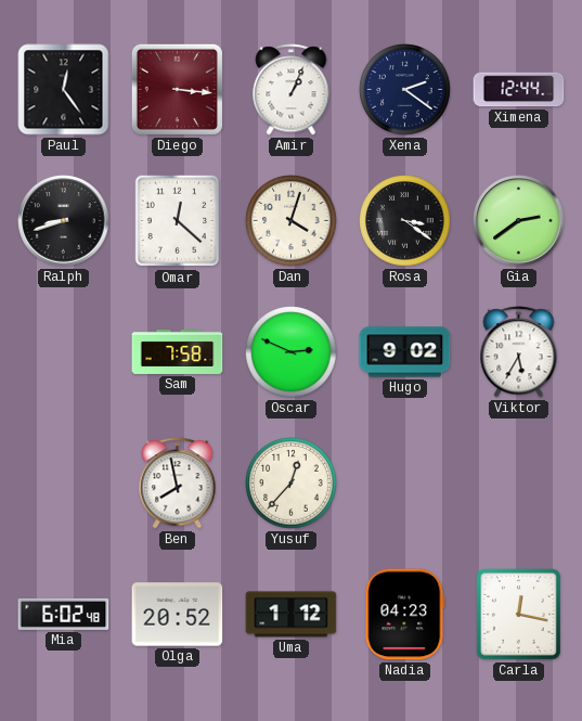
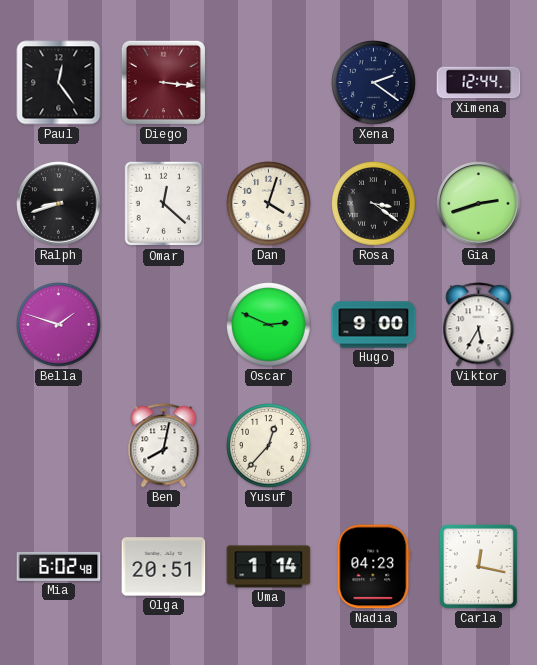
Amir: 1:04 -> none (292, 90)
Gia: 2:39 -> 2:42 (479, 204)
Bella: none -> 1:48 (59, 325)
Sam: 7:58 -> none (178, 351)
Hugo: 9:02 -> 9:00 (374, 325)
Ben: 7:58 -> 8:02 (164, 446)
Olga: 20:52 -> 20:51 (164, 567)
Uma: 1:12 -> 1:14 (269, 567)
